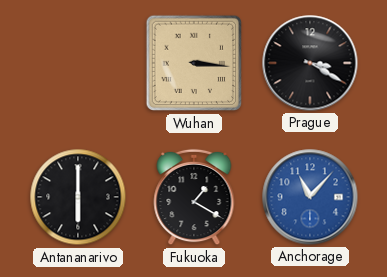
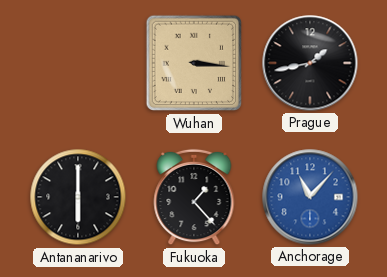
Prague: 3:20 -> 1:43 (310, 63)
Fukuoka: 1:20 -> 1:23 (194, 197)
